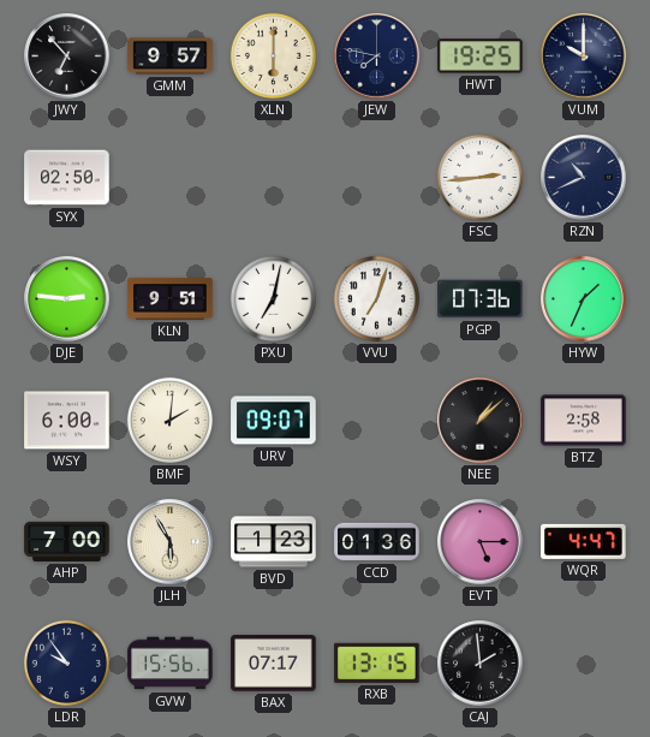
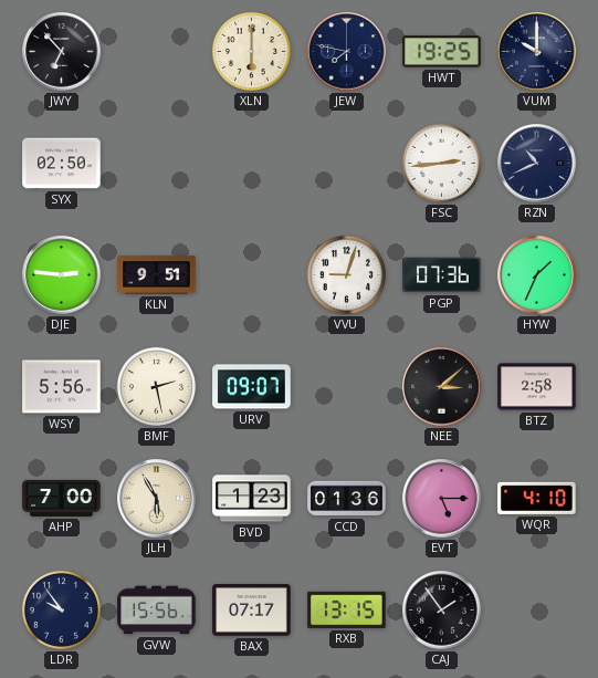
GMM: 9:57 -> none (171, 57)
PXU: 7:02 -> none (273, 298)
VVU: 7:03 -> 9:03 (346, 274)
WSY: 6:00 -> 5:56 (62, 387)
BMF: 2:01 -> 2:28 (156, 386)
NEE: 1:08 -> 3:08 (442, 387)
WQR: 4:47 -> 4:10 (537, 498)
CAJ: 1:59 -> 1:54 (442, 611)
